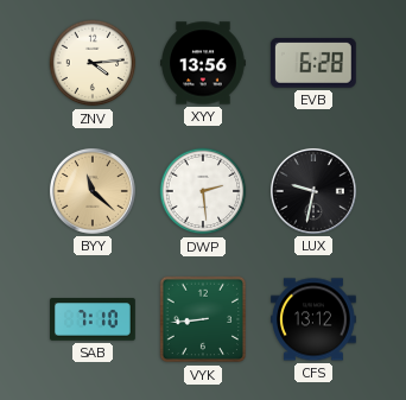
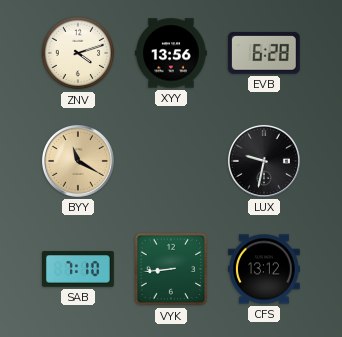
ZNV: 4:14 -> 4:12 (78, 53)
BYY: 11:22 -> 11:20 (78, 161)
DWP: 2:29 -> none (203, 191)
